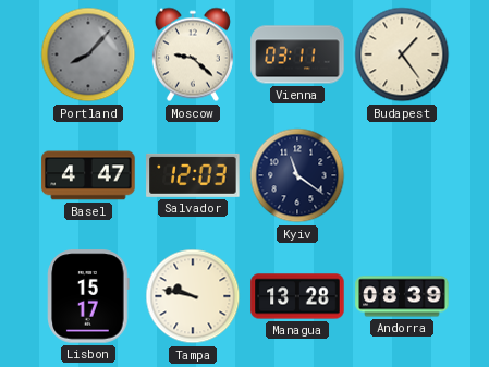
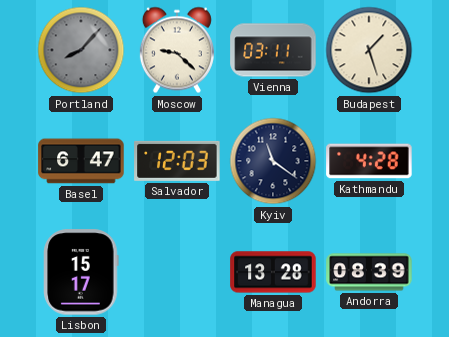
Budapest: 1:24 -> 1:27 (369, 50)
Basel: 4:47 -> 6:47 (81, 161)
Kathmandu: none -> 4:28 (369, 161)
Tampa: 9:47 -> none (193, 296)
